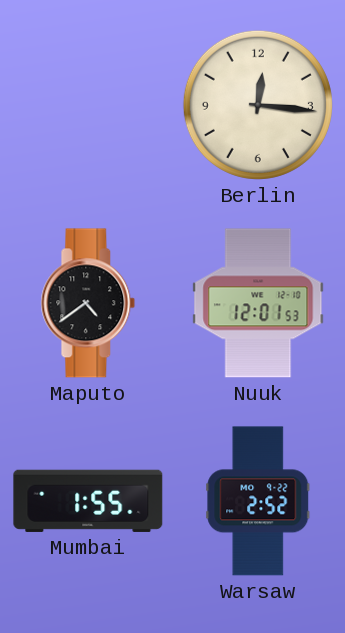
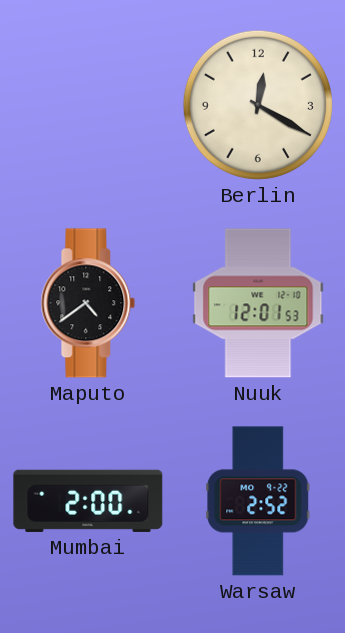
Berlin: 12:16 -> 12:20 (258, 105)
Mumbai: 1:55 -> 2:00 (88, 501)
